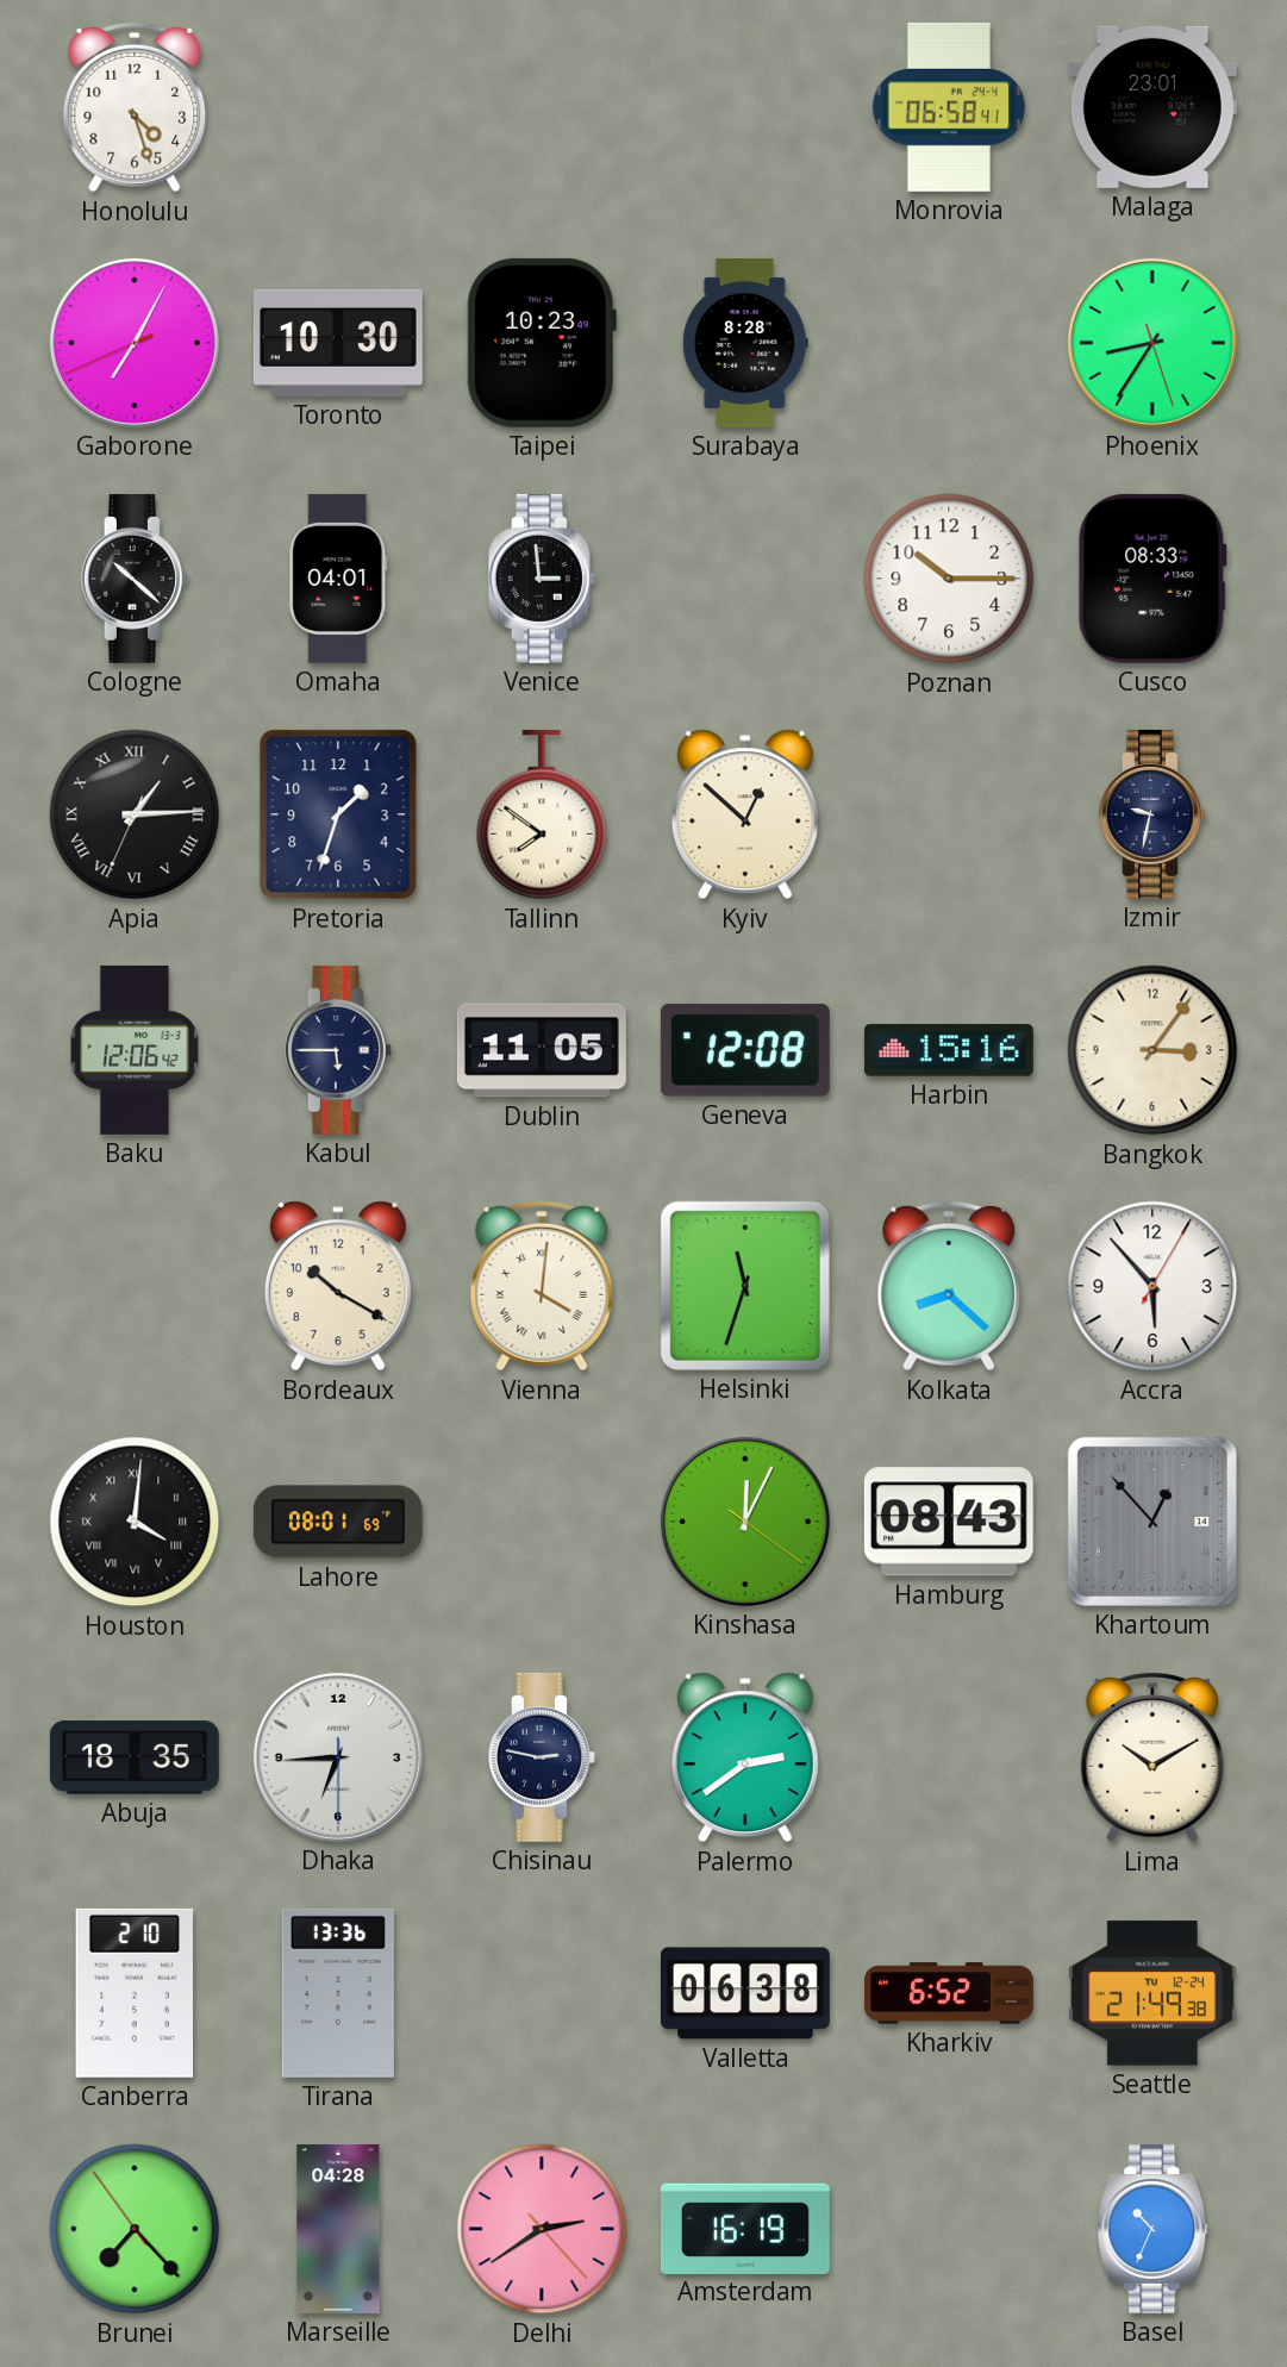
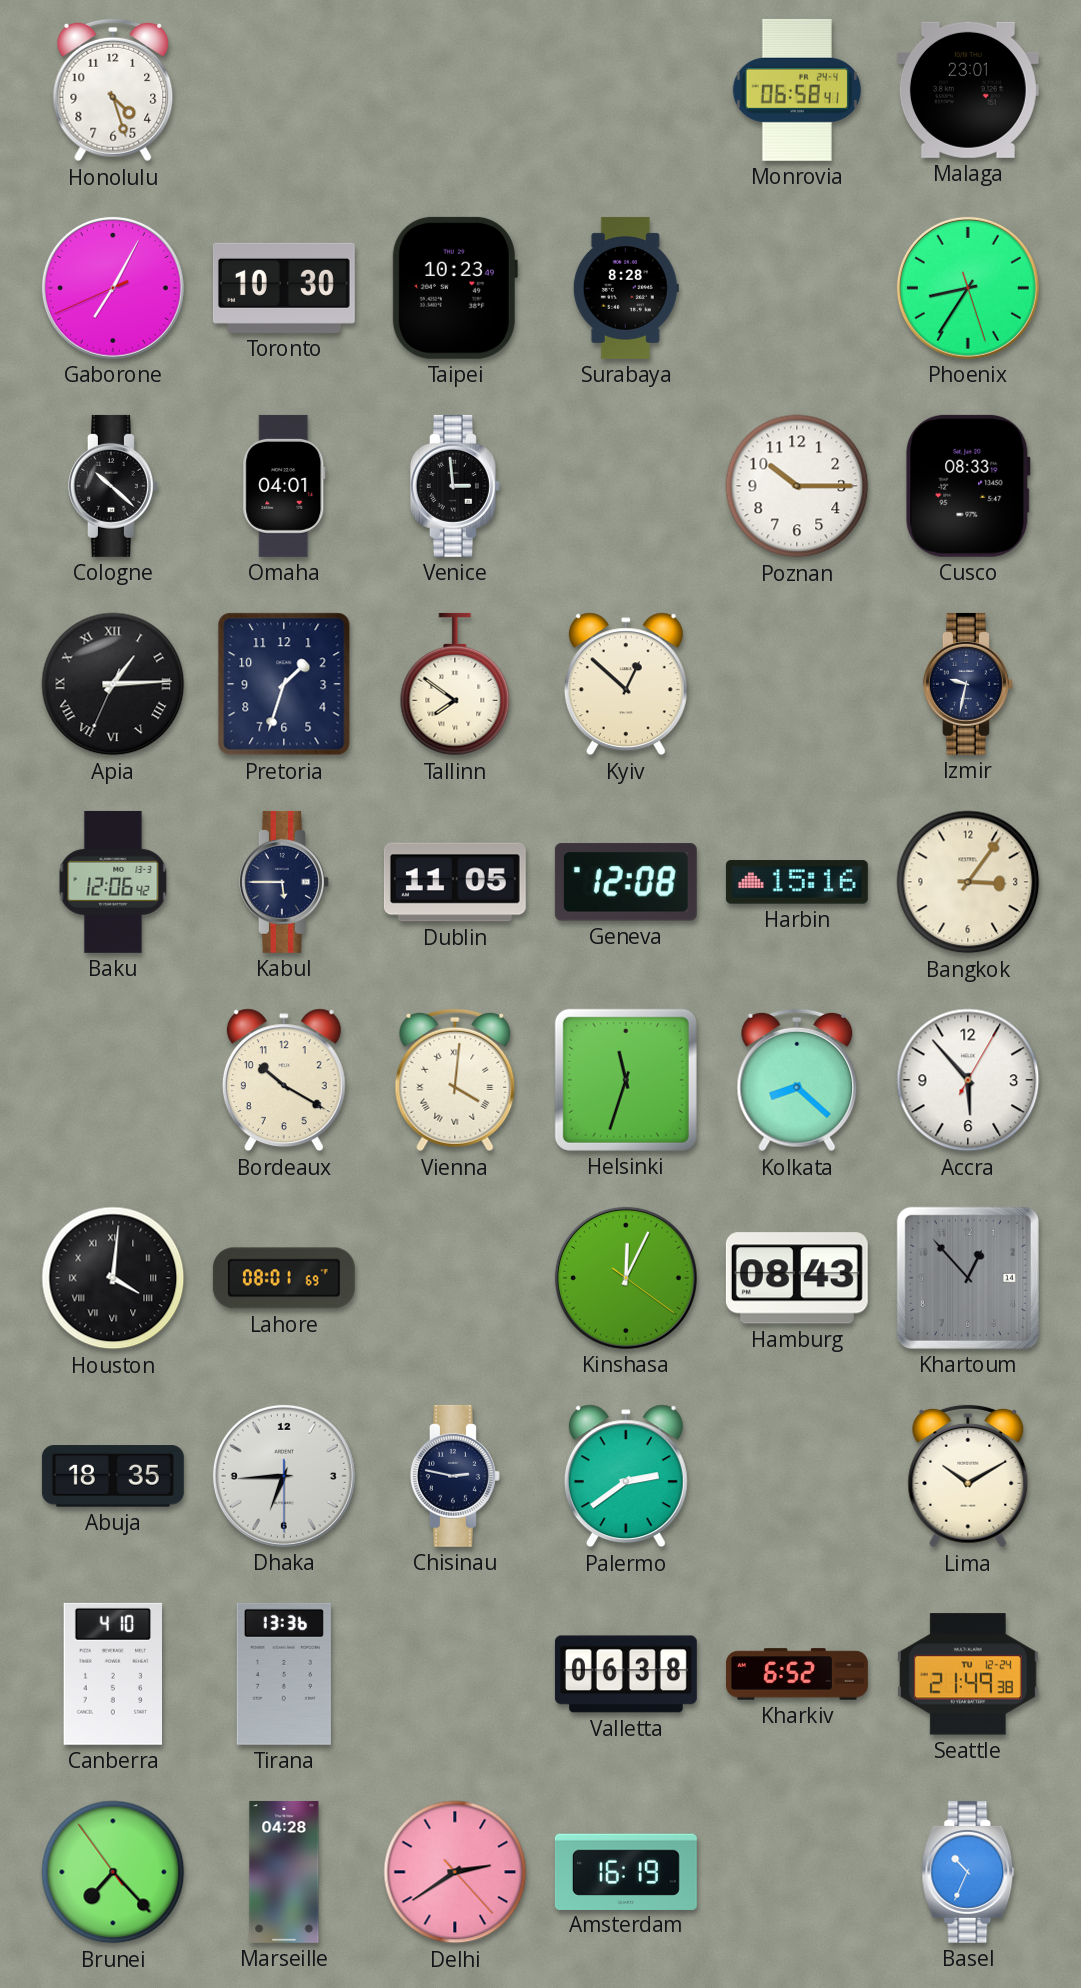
Canberra: 2:10 -> 4:10 (112, 1674)
